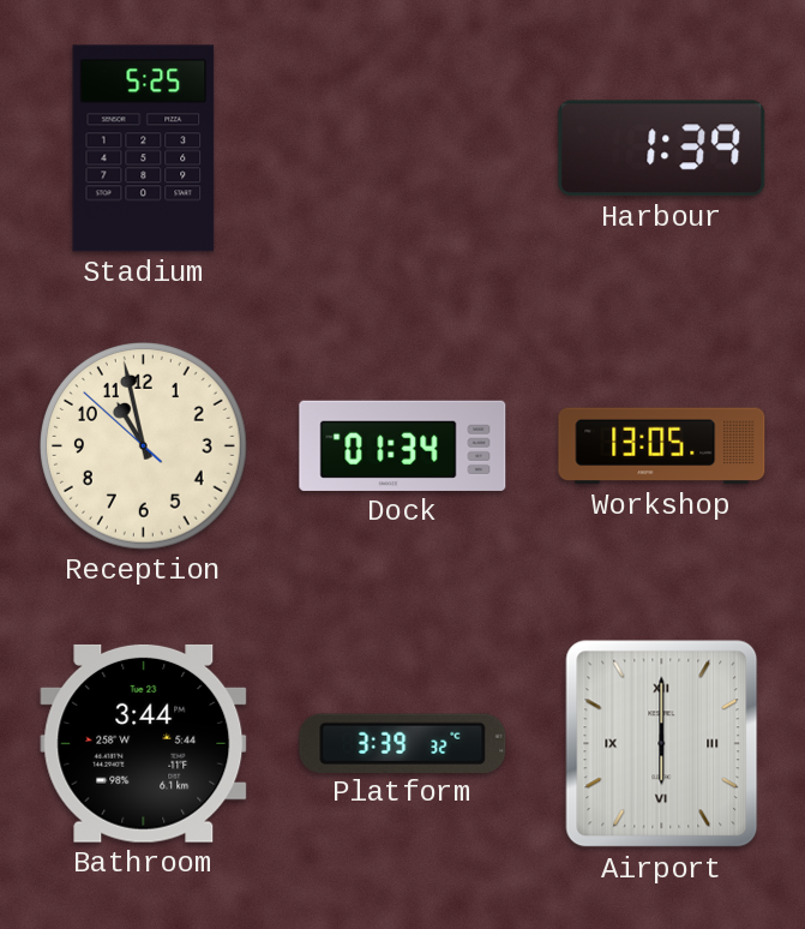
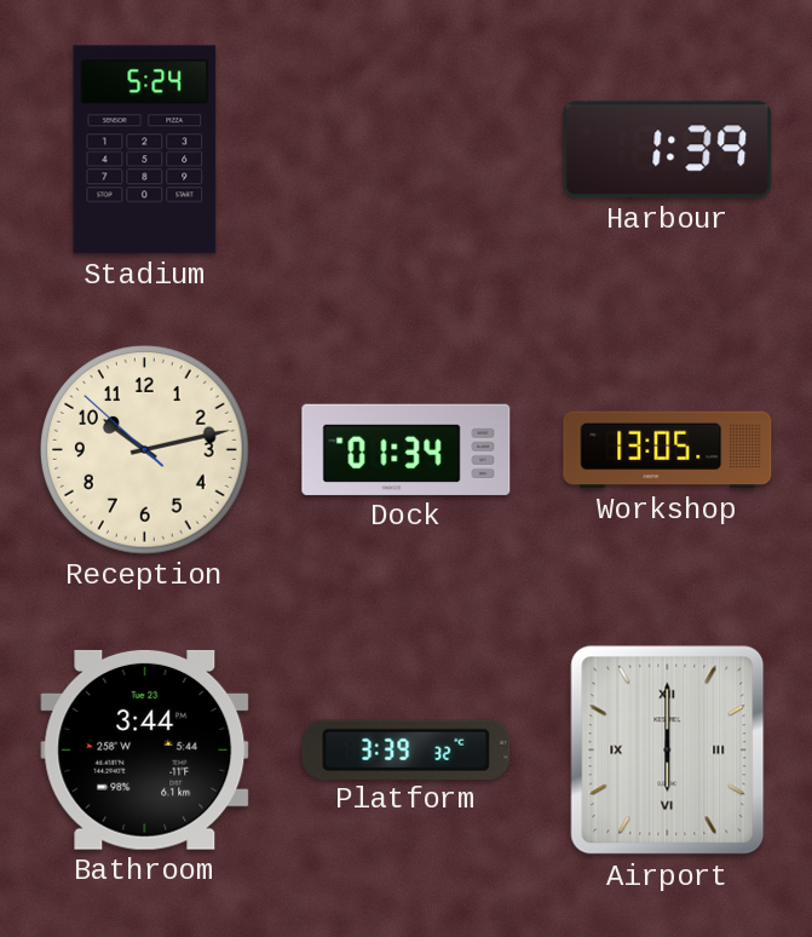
Stadium: 5:25 -> 5:24 (145, 150)
Reception: 10:57 -> 10:12 (145, 450)
